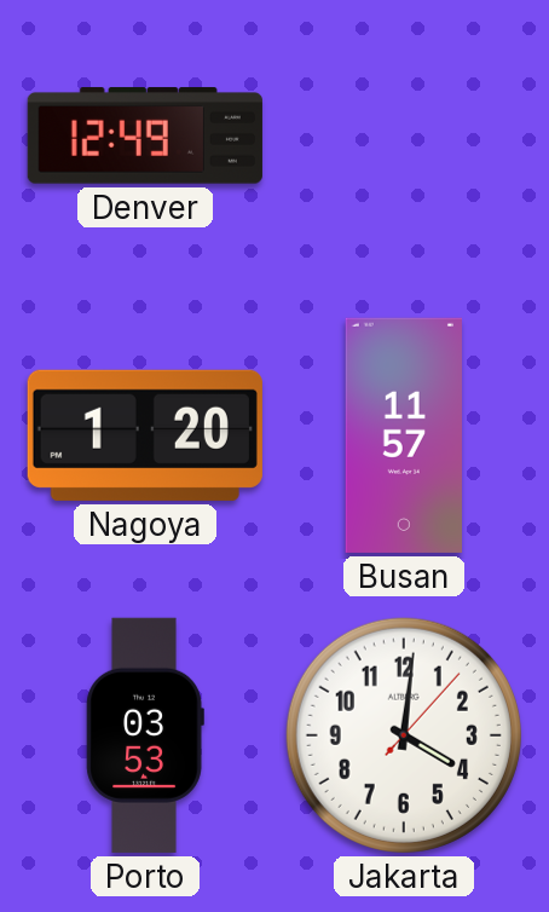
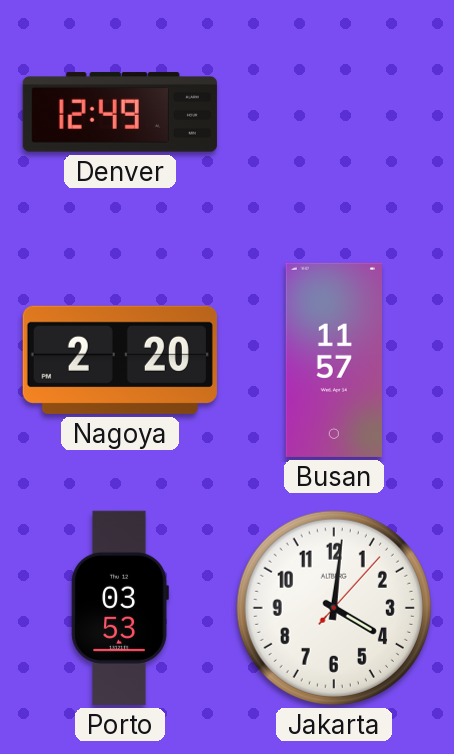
Nagoya: 1:20 -> 2:20 (120, 360)
